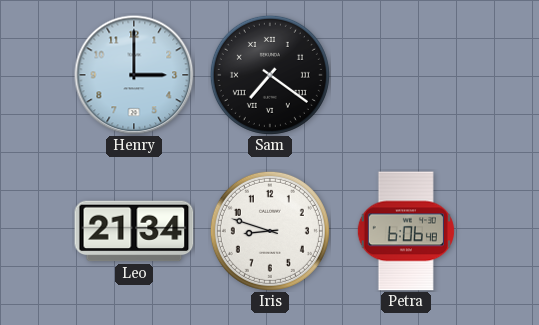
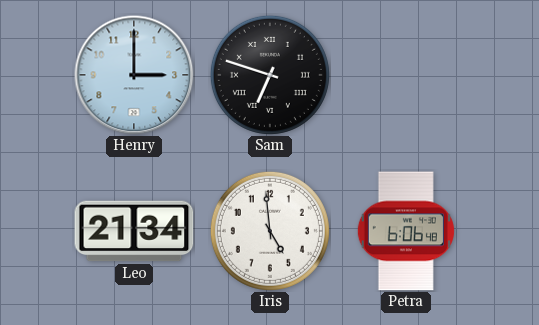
Sam: 7:21 -> 6:48 (270, 75)
Iris: 8:48 -> 4:59 (270, 231)
